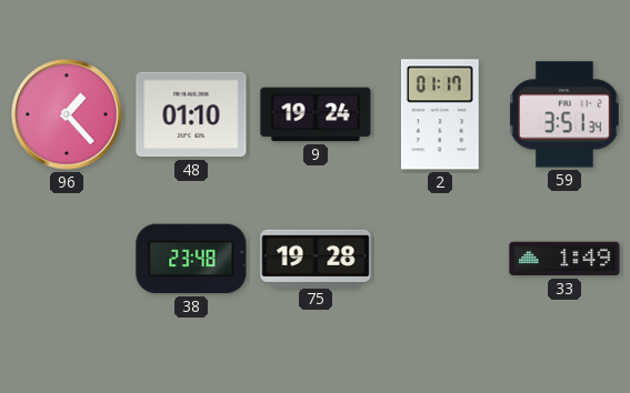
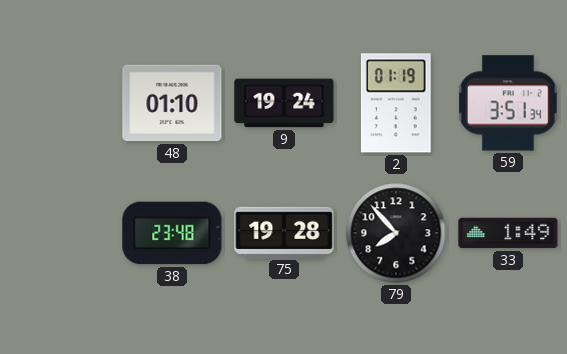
96: 1:23 -> none (67, 114)
2: 01:17 -> 01:19 (396, 103)
79: none -> 7:53 (396, 233)
